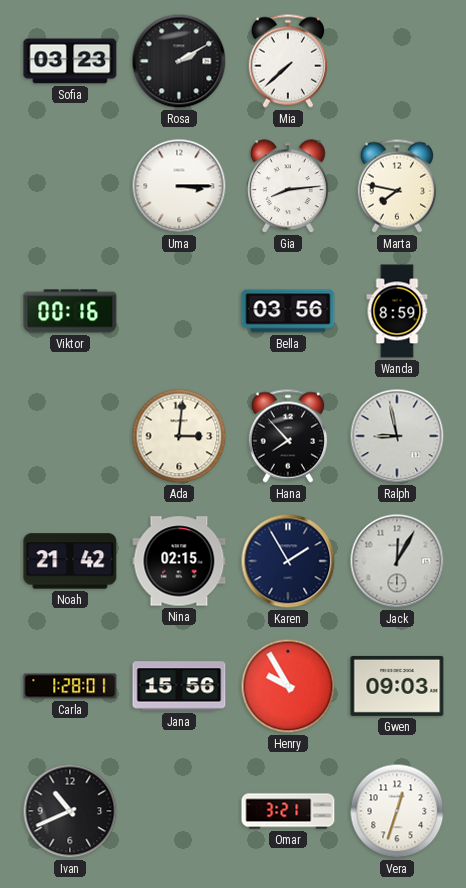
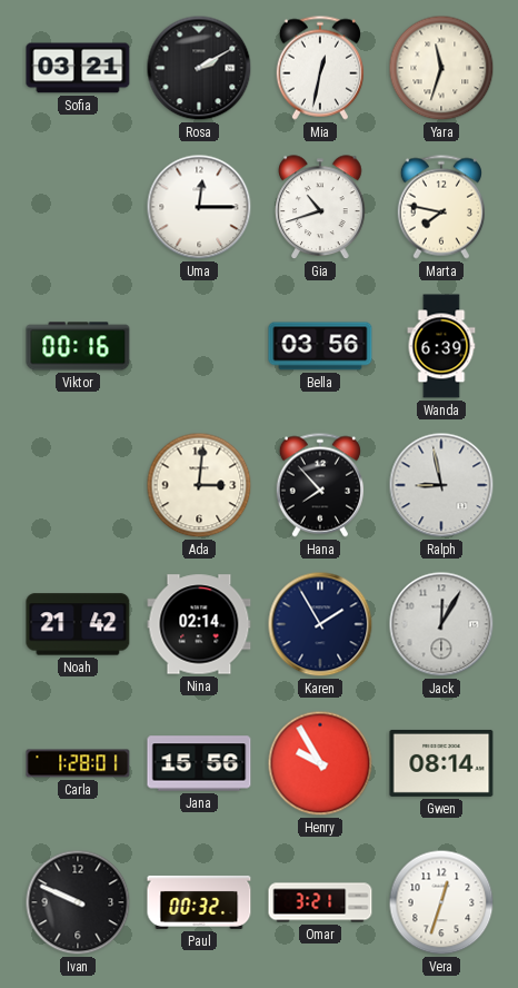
Sofia: 03:23 -> 03:21 (78, 68)
Mia: 7:38 -> 12:32 (320, 68)
Yara: none -> 11:33 (441, 68)
Uma: 3:15 -> 12:15 (199, 207)
Gia: 8:14 -> 10:42 (321, 208)
Wanda: 8:59 -> 6:39 (441, 346)
Nina: 02:15 -> 02:14 (199, 624)
Gwen: 09:03 -> 08:14 (441, 763)
Ivan: 10:41 -> 9:49 (78, 902)
Paul: none -> 00:32 (199, 902)
